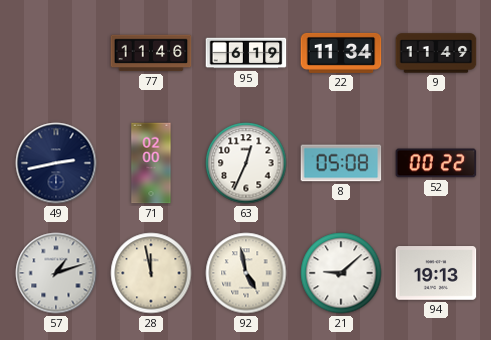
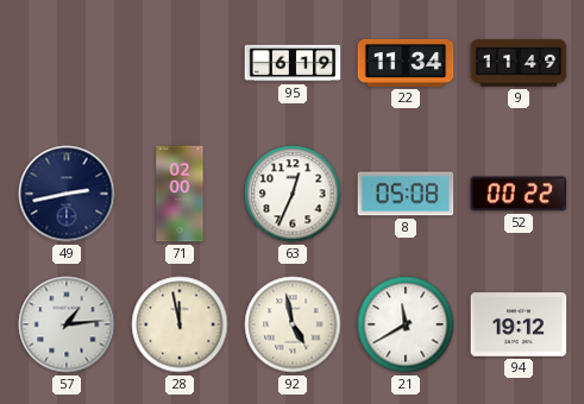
77: 11:46 -> none (151, 53)
57: 1:12 -> 1:14 (67, 324)
21: 9:08 -> 11:40 (406, 324)
94: 19:13 -> 19:12 (519, 324)
